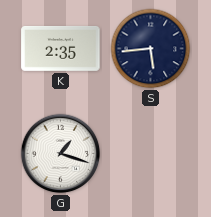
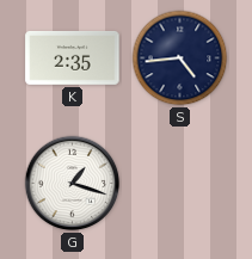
S: 5:44 -> 4:44 (180, 58)
